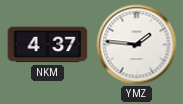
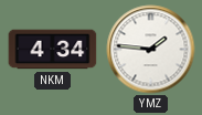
NKM: 4:37 -> 4:34 (53, 50)
